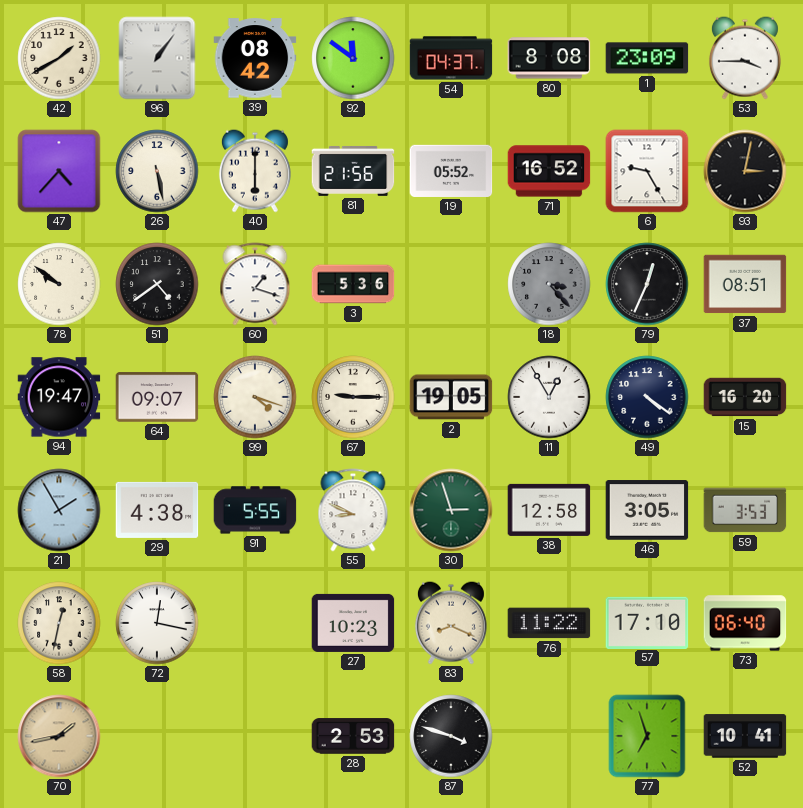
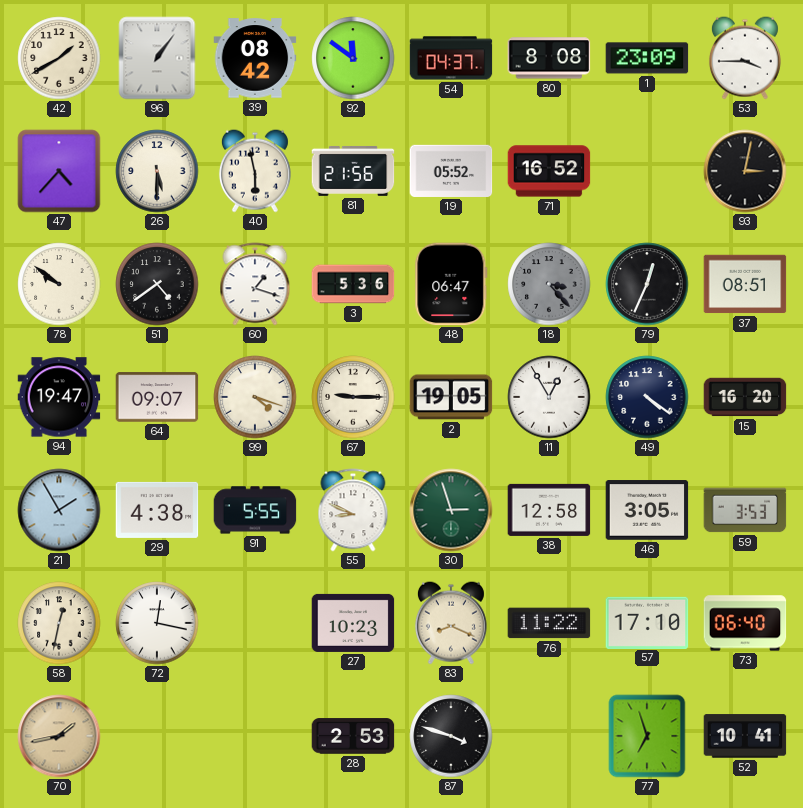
26: 5:28 -> 5:30 (157, 171)
40: 6:00 -> 5:58 (255, 171)
6: 9:25 -> none (647, 171)
48: none -> 06:47 (451, 284)
